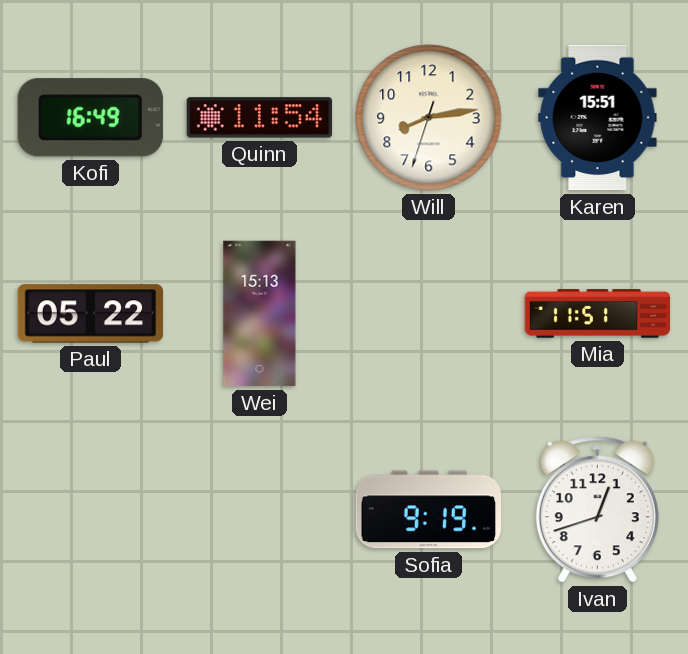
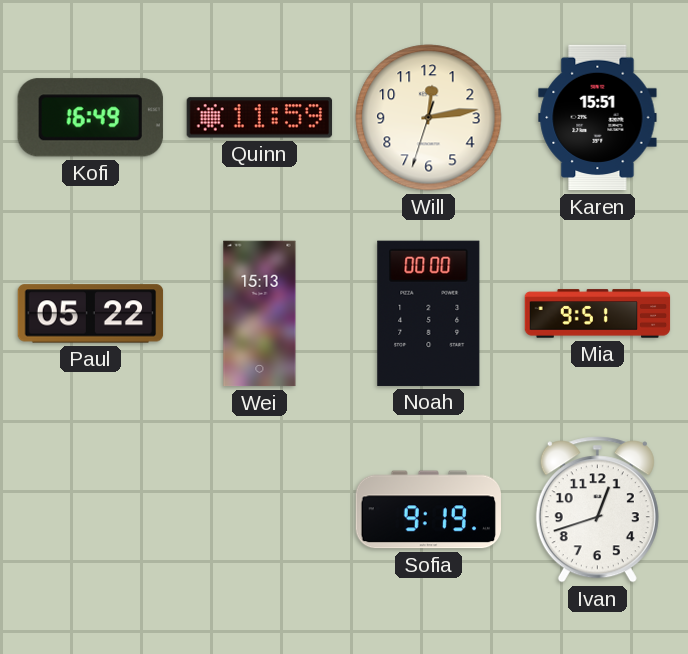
Quinn: 11:54 -> 11:59 (260, 118)
Will: 8:13 -> 12:13 (429, 118)
Noah: none -> 00:00 (429, 313)
Mia: 11:51 -> 9:51 (598, 314)
